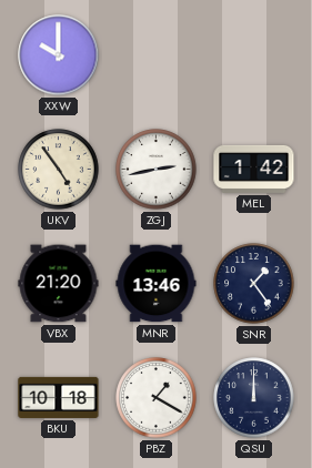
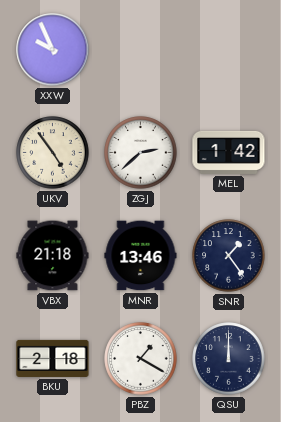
XXW: 10:00 -> 9:56 (53, 50)
ZGJ: 2:43 -> 2:38 (141, 153)
VBX: 21:20 -> 21:18 (53, 256)
BKU: 10:18 -> 2:18 (53, 358)
